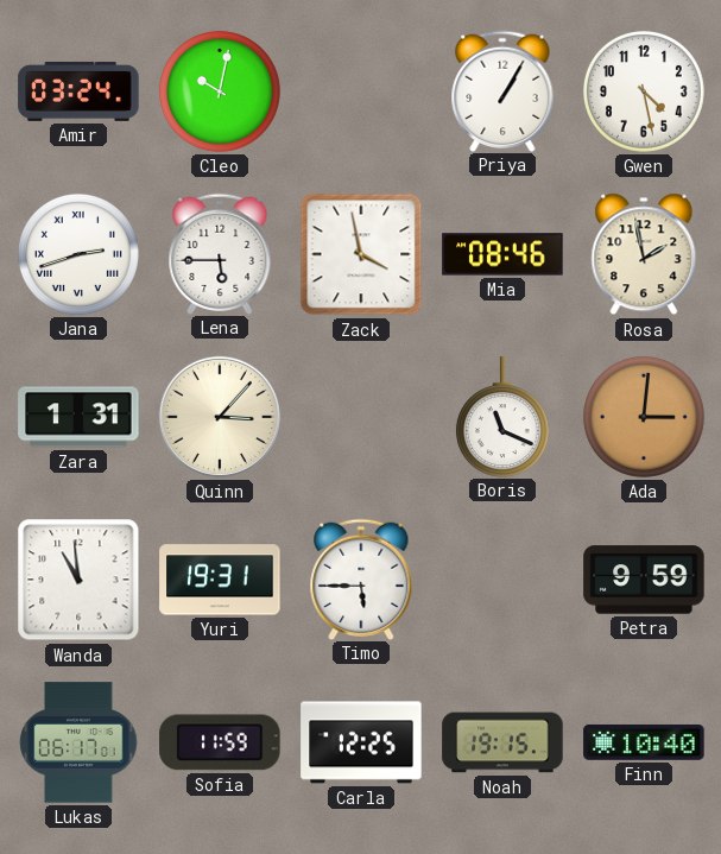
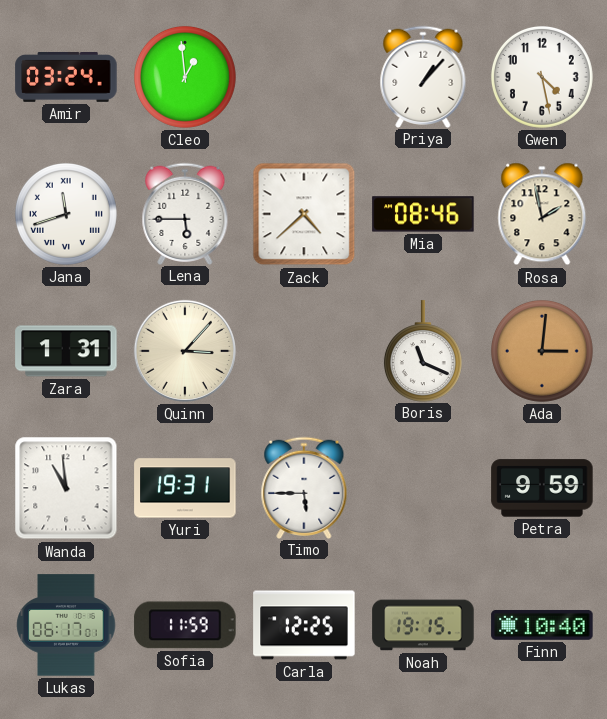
Cleo: 10:02 -> 12:59 (185, 77)
Priya: 1:05 -> 1:07 (423, 76)
Jana: 2:42 -> 11:42 (66, 214)
Zack: 3:58 -> 4:38 (304, 214)
